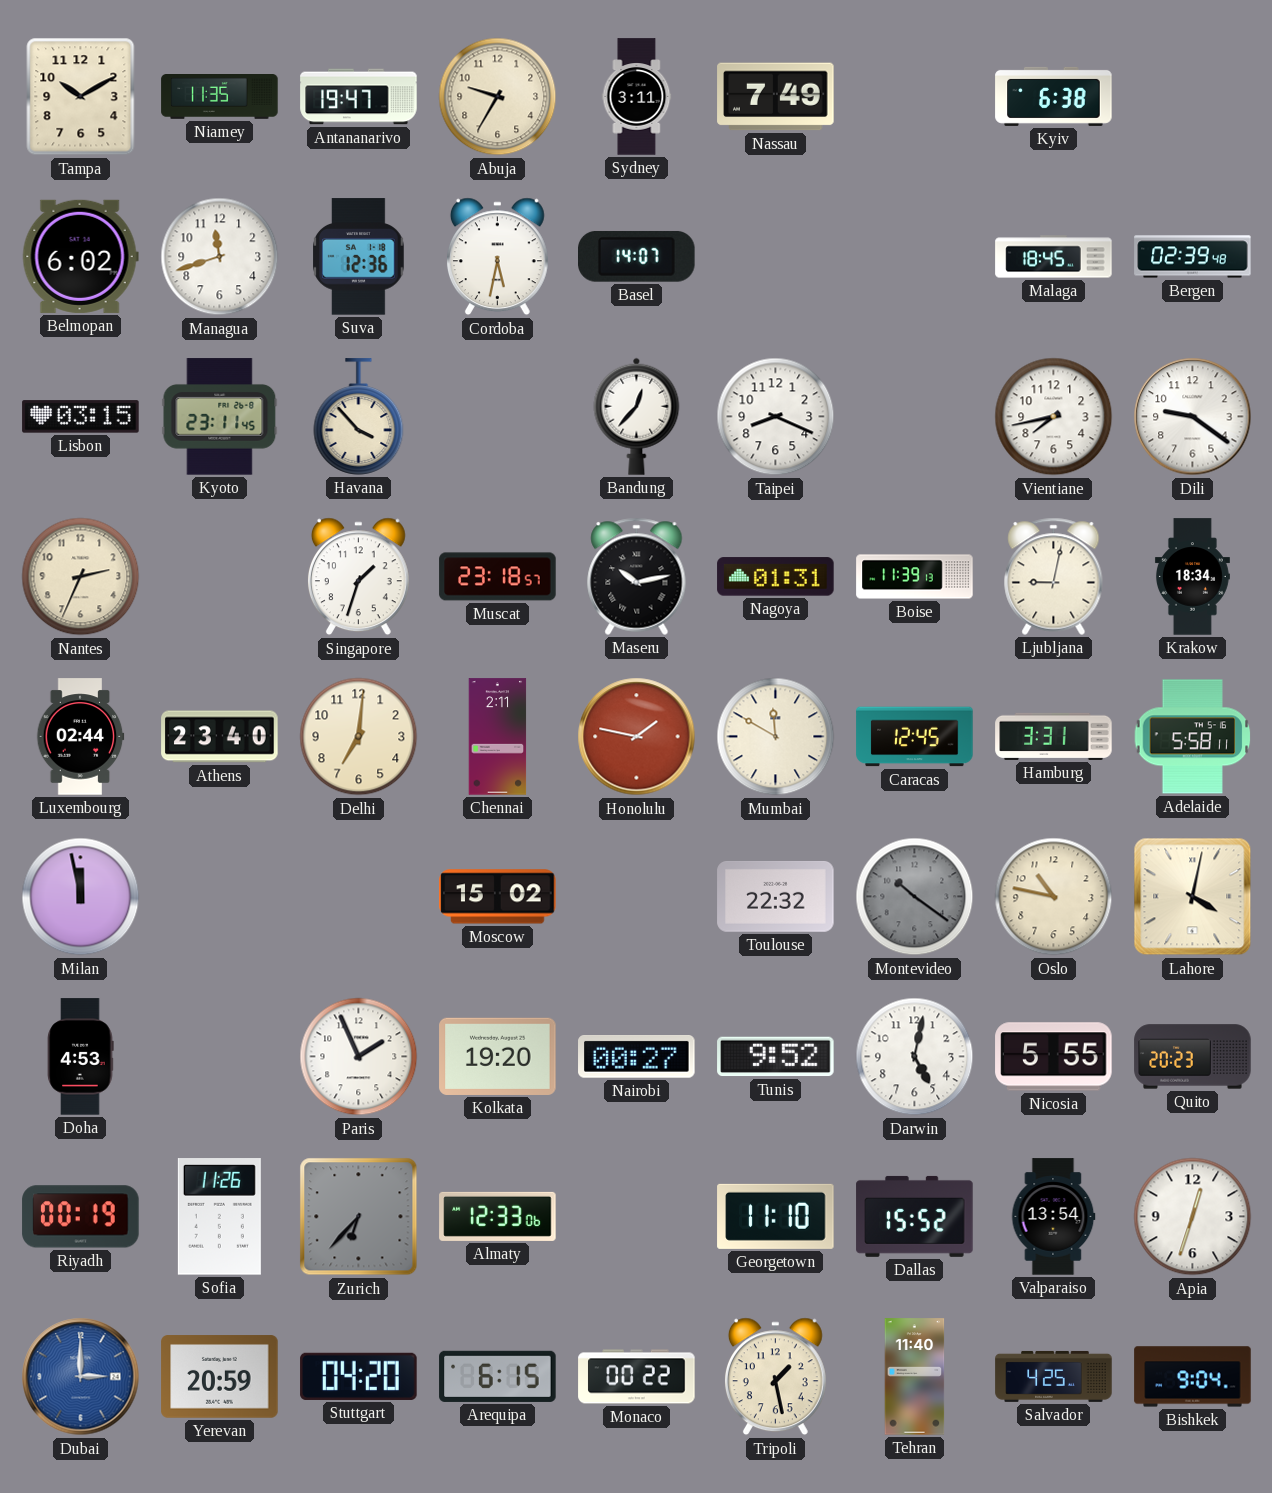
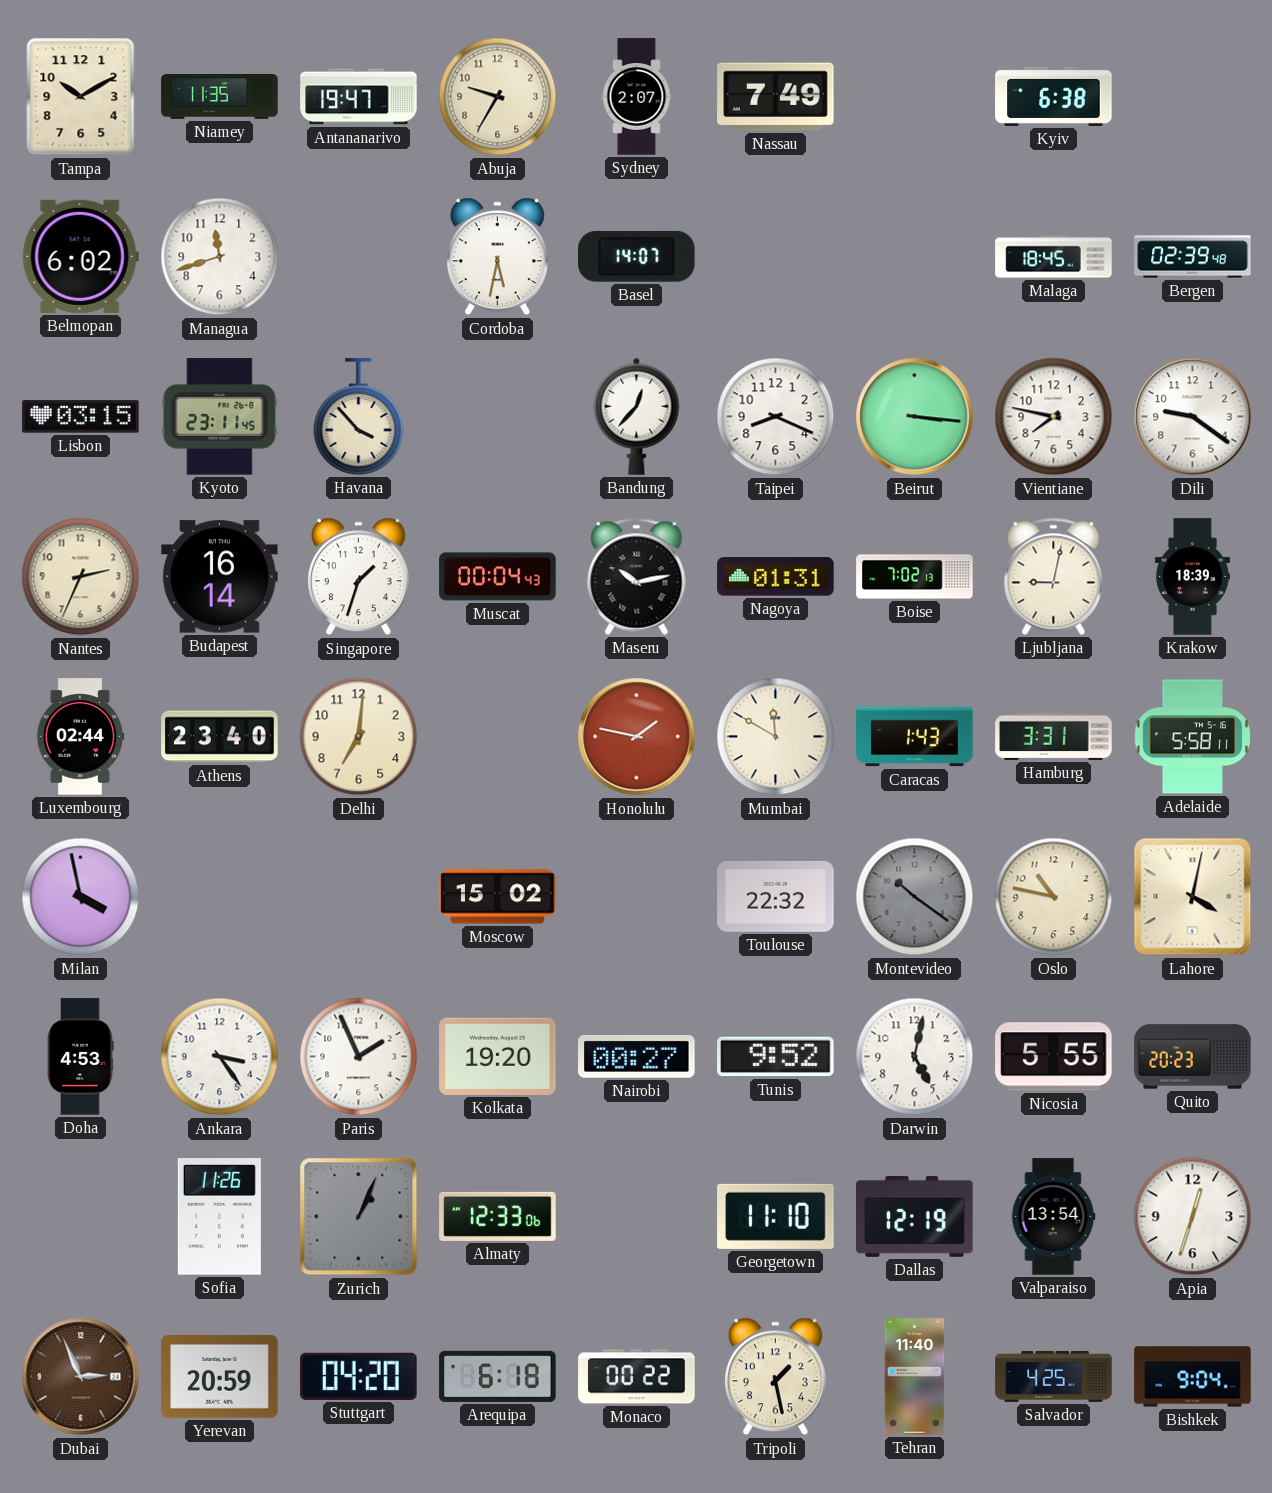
Sydney: 3:11 -> 2:07 (637, 97)
Suva: 12:36 -> none (359, 257)
Beirut: none -> 3:16 (915, 417)
Vientiane: 7:43 -> 7:47 (1054, 417)
Budapest: none -> 16:14 (220, 577)
Muscat: 23:18 -> 00:04 (498, 577)
Boise: 11:39 -> 7:02 (915, 577)
Krakow: 18:34 -> 18:39 (1192, 577)
Chennai: 2:11 -> none (498, 737)
Caracas: 12:45 -> 1:43 (915, 737)
Milan: 11:58 -> 3:58 (81, 897)
Ankara: none -> 3:24 (220, 1057)
Riyadh: 00:19 -> none (81, 1217)
Zurich: 6:37 -> 1:04 (359, 1217)
Dallas: 15:52 -> 12:19 (915, 1216)
Dubai: 3:00 -> 2:56 (81, 1377)
Dubai dial: blue -> brown (81, 1377)
Arequipa: 6:15 -> 6:18 (498, 1376)
